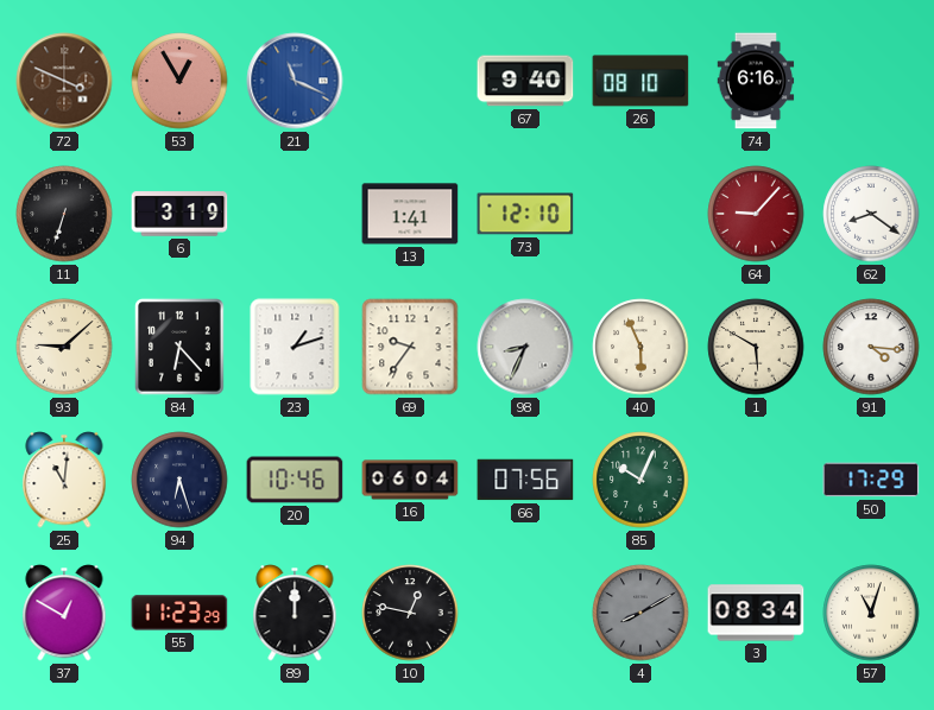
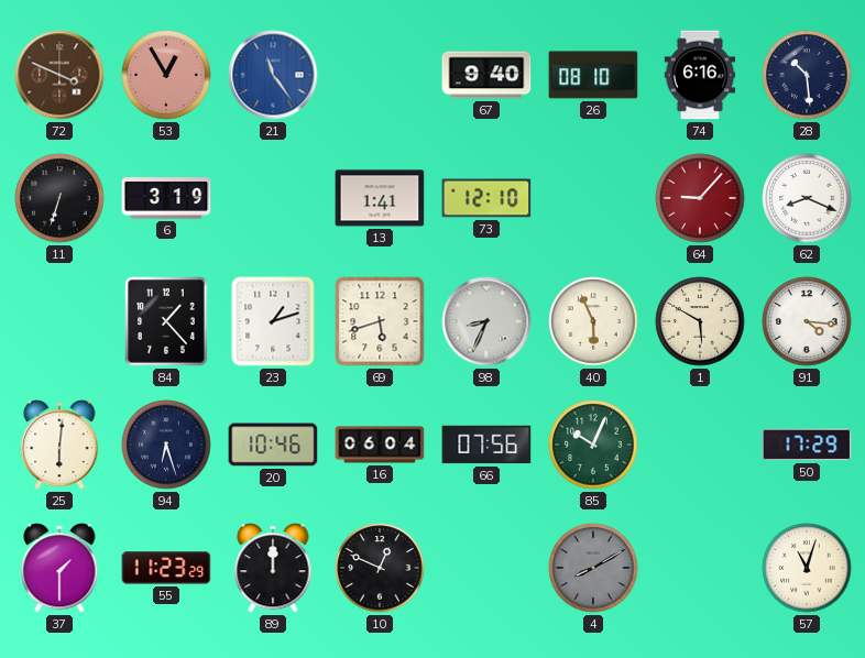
21: 11:19 -> 11:24 (273, 75)
28: none -> 10:29 (807, 75)
62: 8:21 -> 8:19 (807, 198)
93: 9:08 -> none (64, 347)
84: 6:23 -> 1:23 (166, 321)
69: 9:36 -> 5:42 (380, 321)
25: 11:01 -> 6:01 (59, 445)
37: 12:50 -> 1:30 (59, 568)
10: 12:47 -> 12:49 (380, 568)
3: 08:34 -> none (756, 613)
